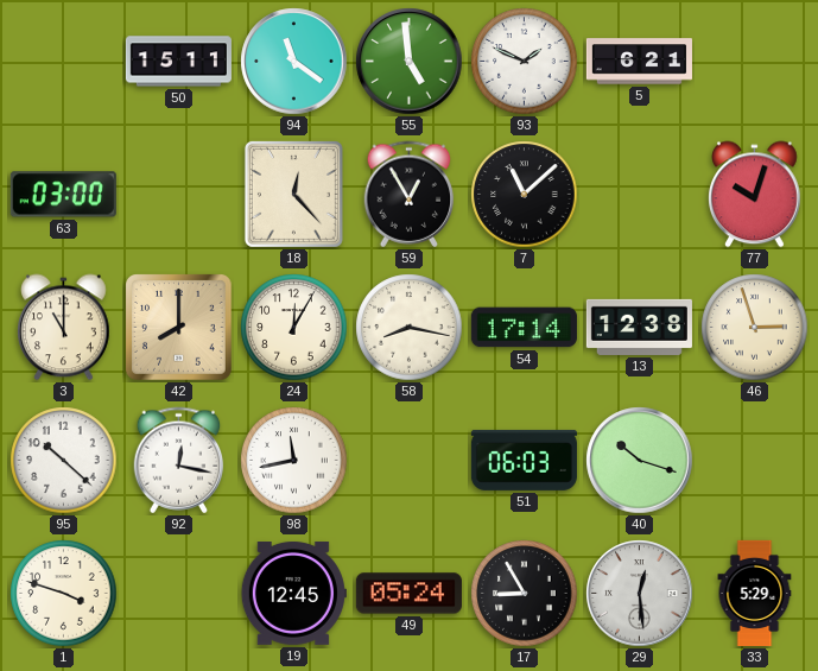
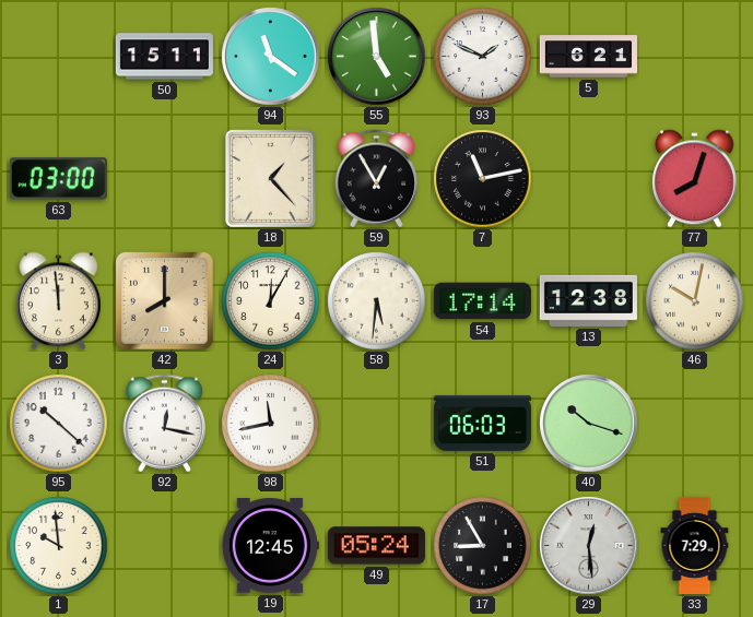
18: 12:23 -> 1:23 (270, 178)
7: 11:08 -> 11:13 (483, 179)
77: 10:03 -> 8:03 (695, 179)
3: 11:00 -> 11:59 (59, 301)
58: 8:17 -> 5:31 (377, 301)
46: 2:57 -> 10:02 (695, 301)
1: 3:48 -> 9:59 (59, 546)
33: 5:29 -> 7:29 (695, 545)
